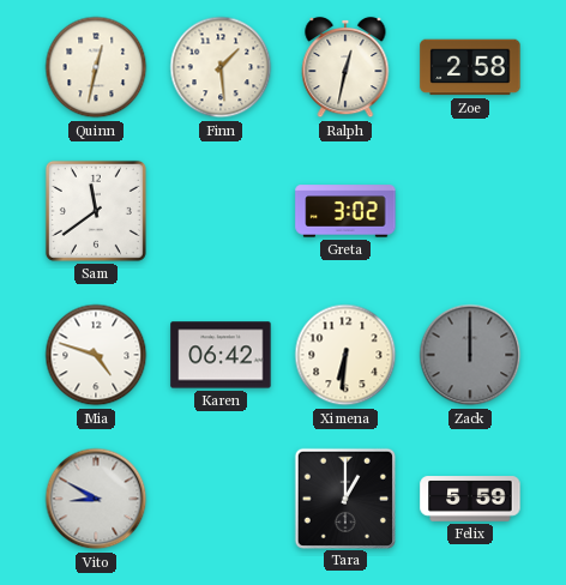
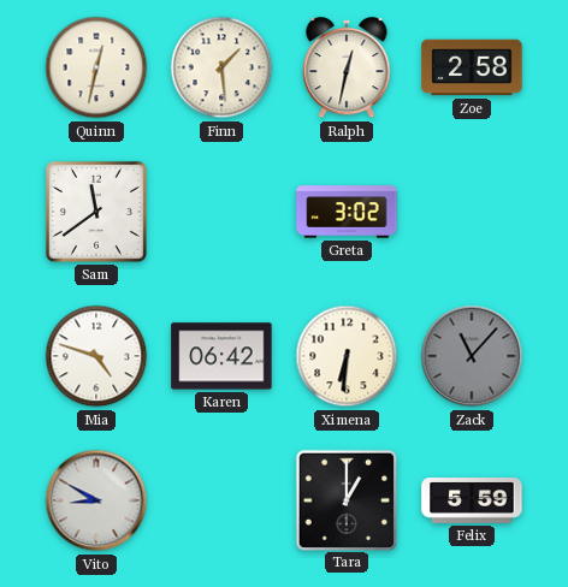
Zack: 12:00 -> 11:07 (472, 356)
